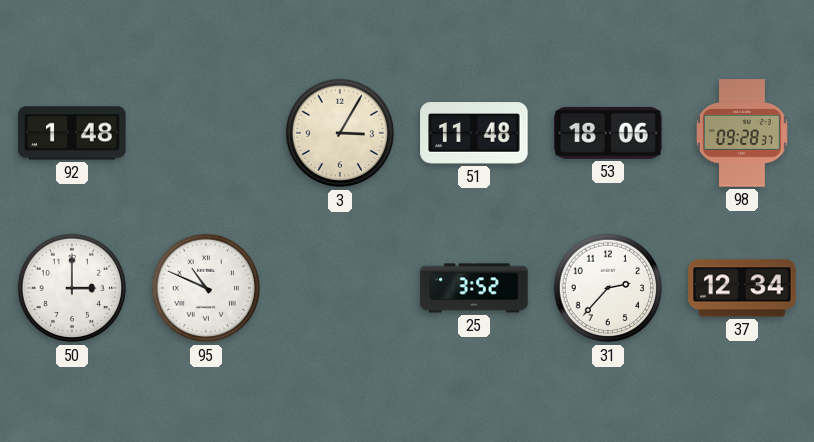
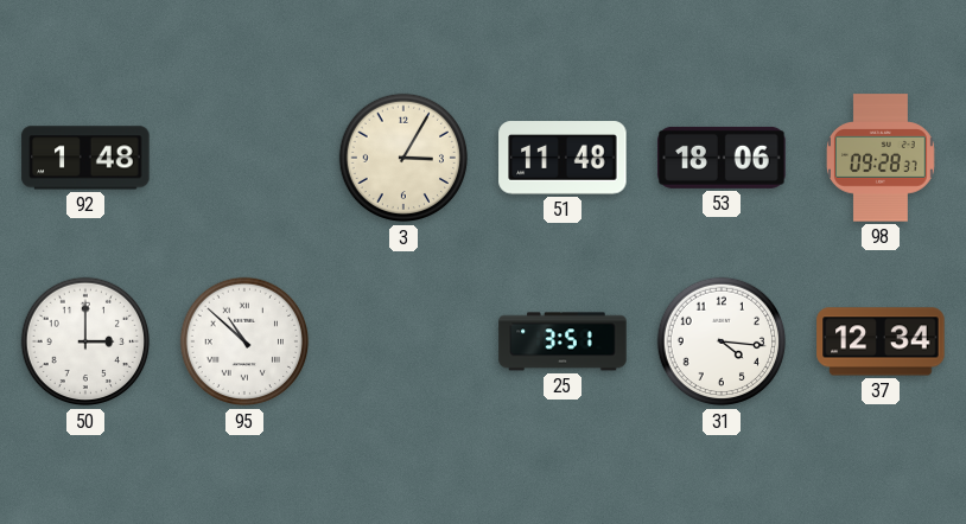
95: 10:49 -> 10:52 (244, 341)
25: 3:52 -> 3:51 (563, 341)
31: 2:37 -> 4:16 (722, 341)
